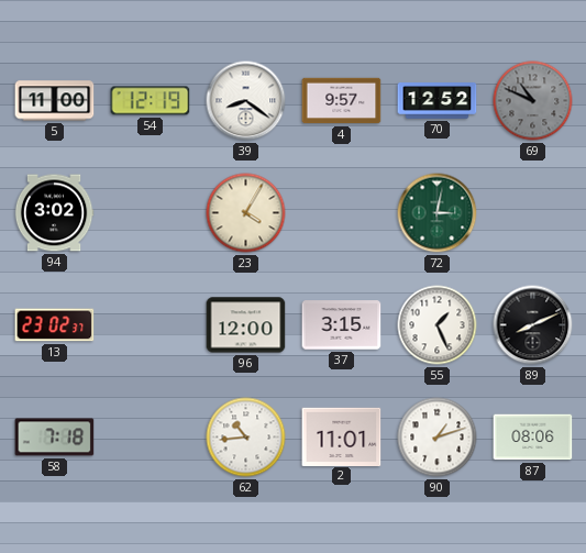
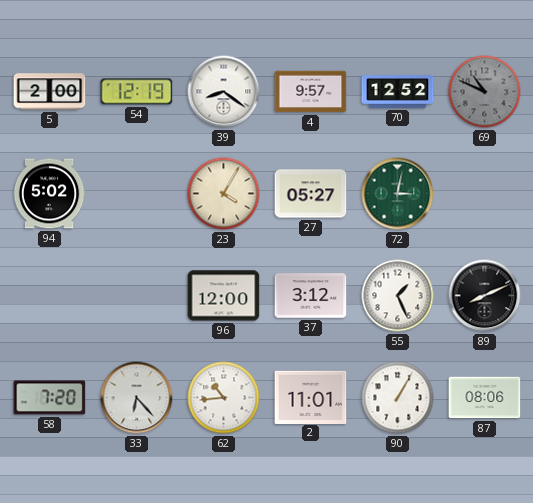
5: 11:00 -> 2:00 (50, 92)
94: 3:02 -> 5:02 (49, 194)
27: none -> 05:27 (311, 194)
13: 23:02 -> none (55, 325)
37: 3:15 -> 3:12 (311, 296)
58: 7:18 -> 7:20 (50, 398)
33: none -> 6:23 (137, 398)
90: 1:12 -> 1:05 (398, 398)
